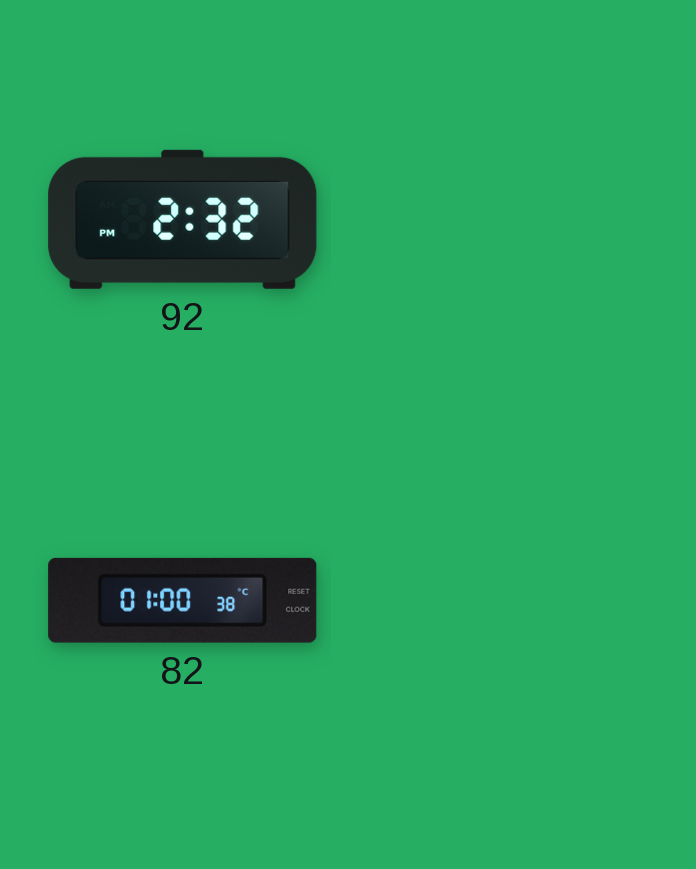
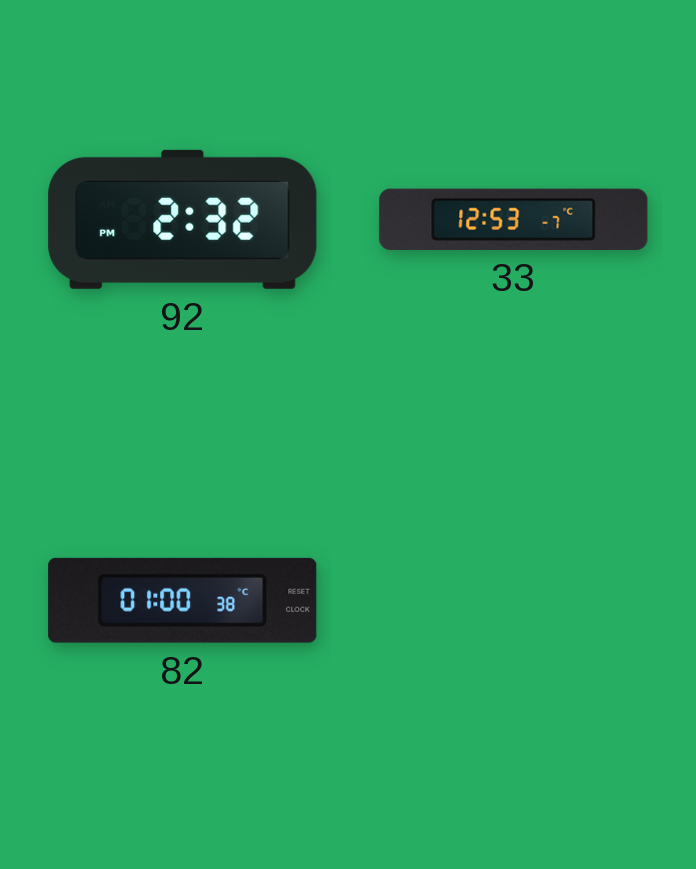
33: none -> 12:53 (514, 219)
